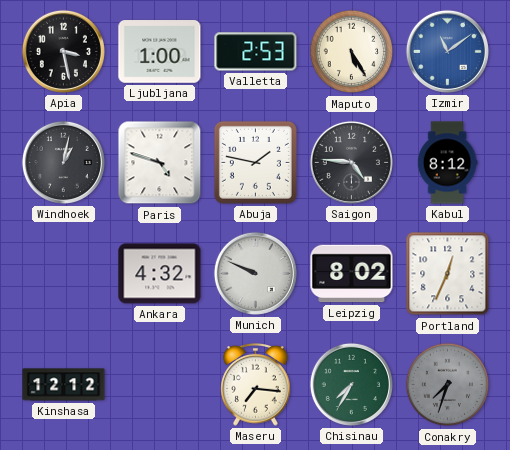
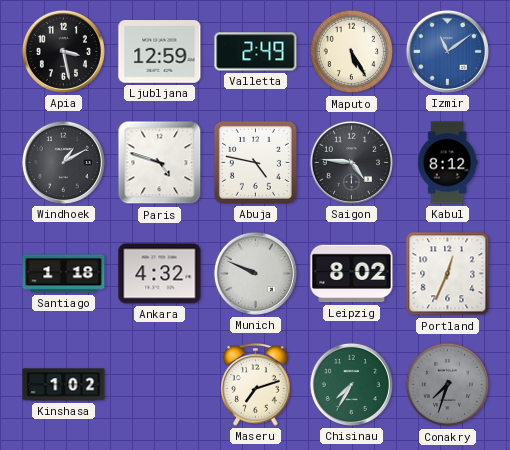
Ljubljana: 1:00 -> 12:59 (160, 52)
Valletta: 2:53 -> 2:49 (256, 52)
Windhoek: 1:02 -> 1:10 (63, 162)
Abuja: 1:47 -> 4:47 (255, 162)
Santiago: none -> 1:18 (64, 274)
Kinshasa: 12:12 -> 1:02 (64, 385)
Maseru: 7:16 -> 7:12 (256, 385)
